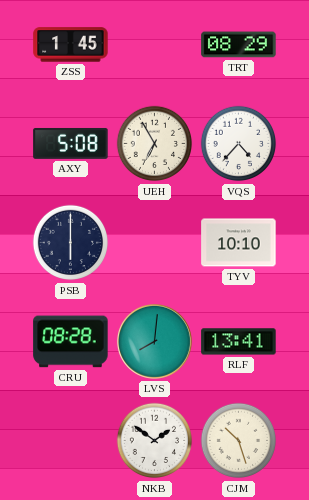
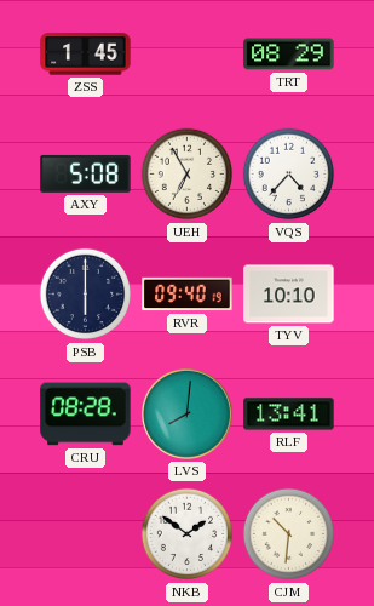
RVR: none -> 09:40 (188, 295)
CJM: 10:27 -> 10:31 (289, 534)
